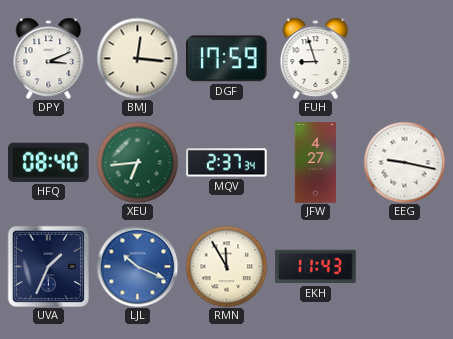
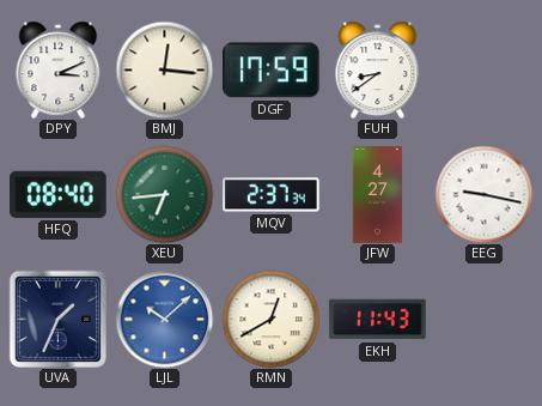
FUH: 8:57 -> 8:39 (378, 69)
LJL: 10:19 -> 10:08 (164, 319)
RMN: 11:55 -> 12:40 (270, 319)
